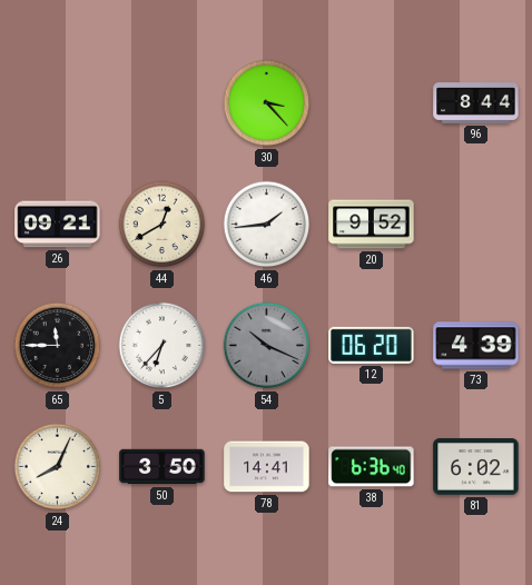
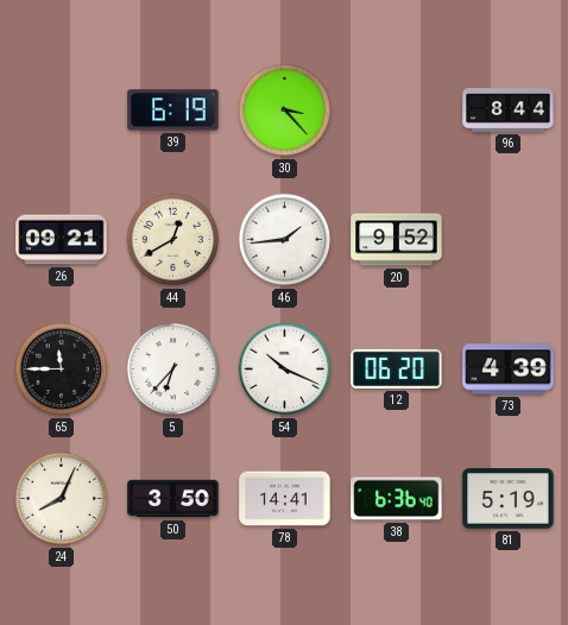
39: none -> 6:19 (173, 111)
54 dial: grey -> white (285, 370)
81: 6:02 -> 5:19 (509, 499)
